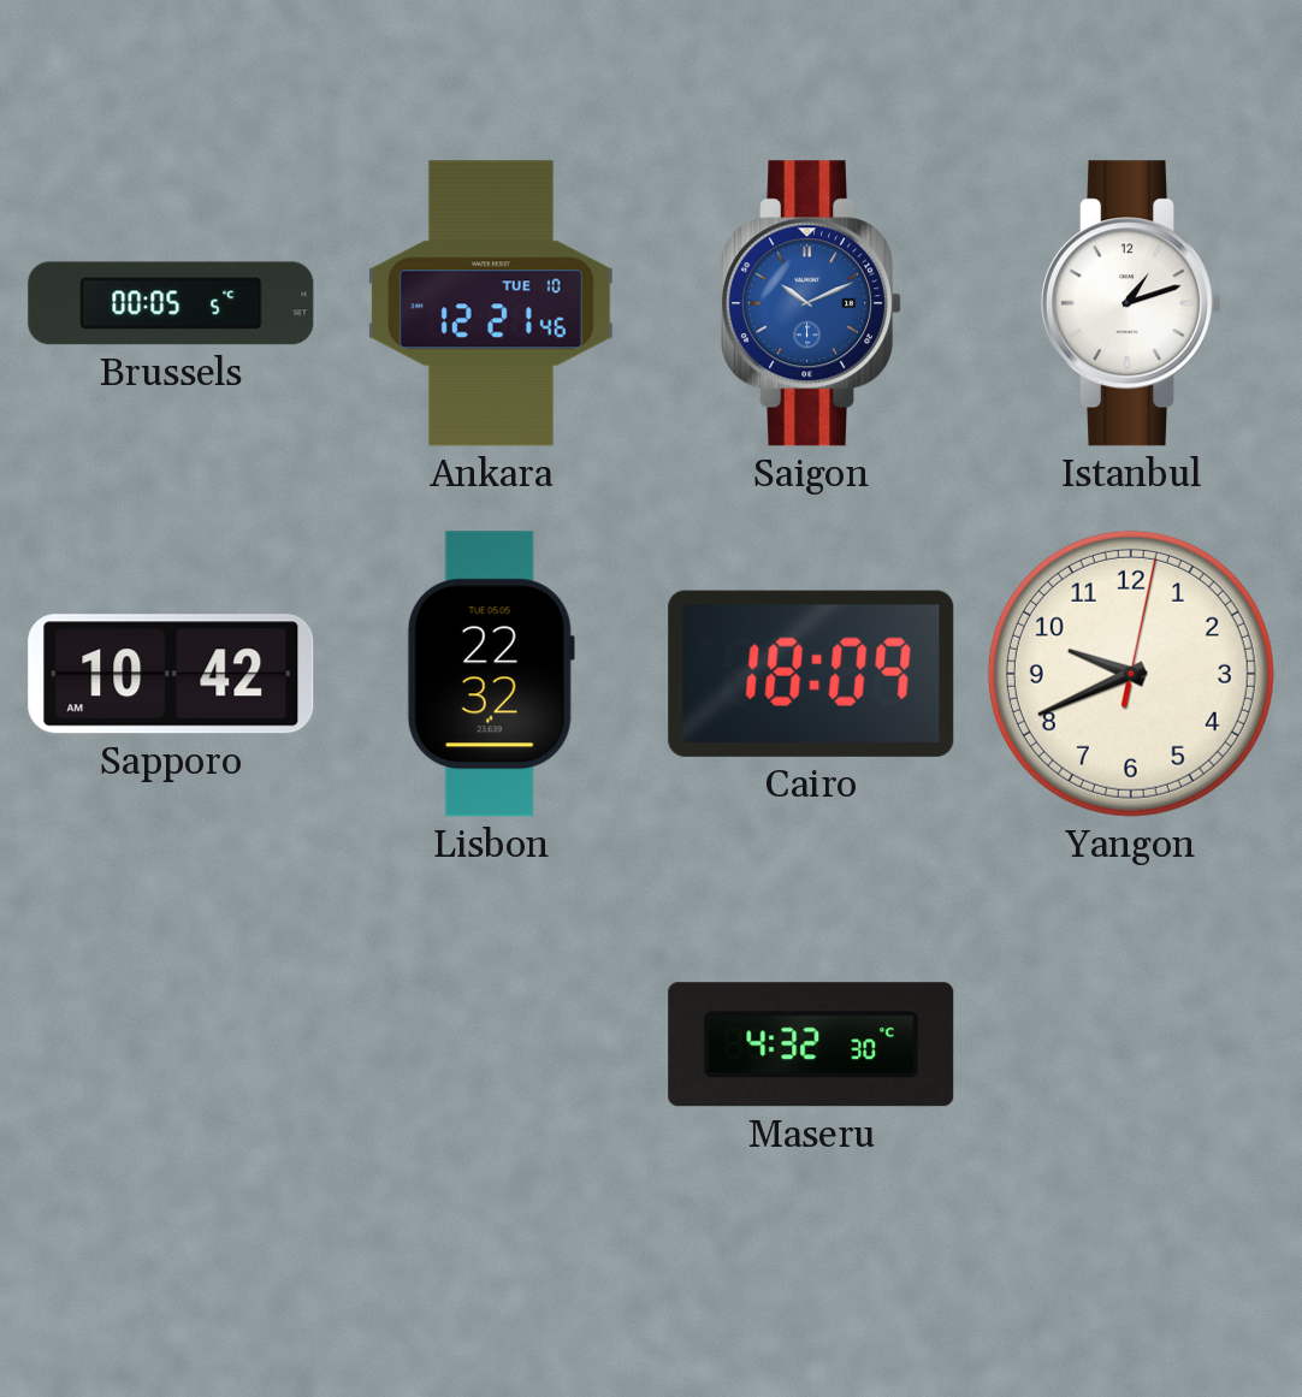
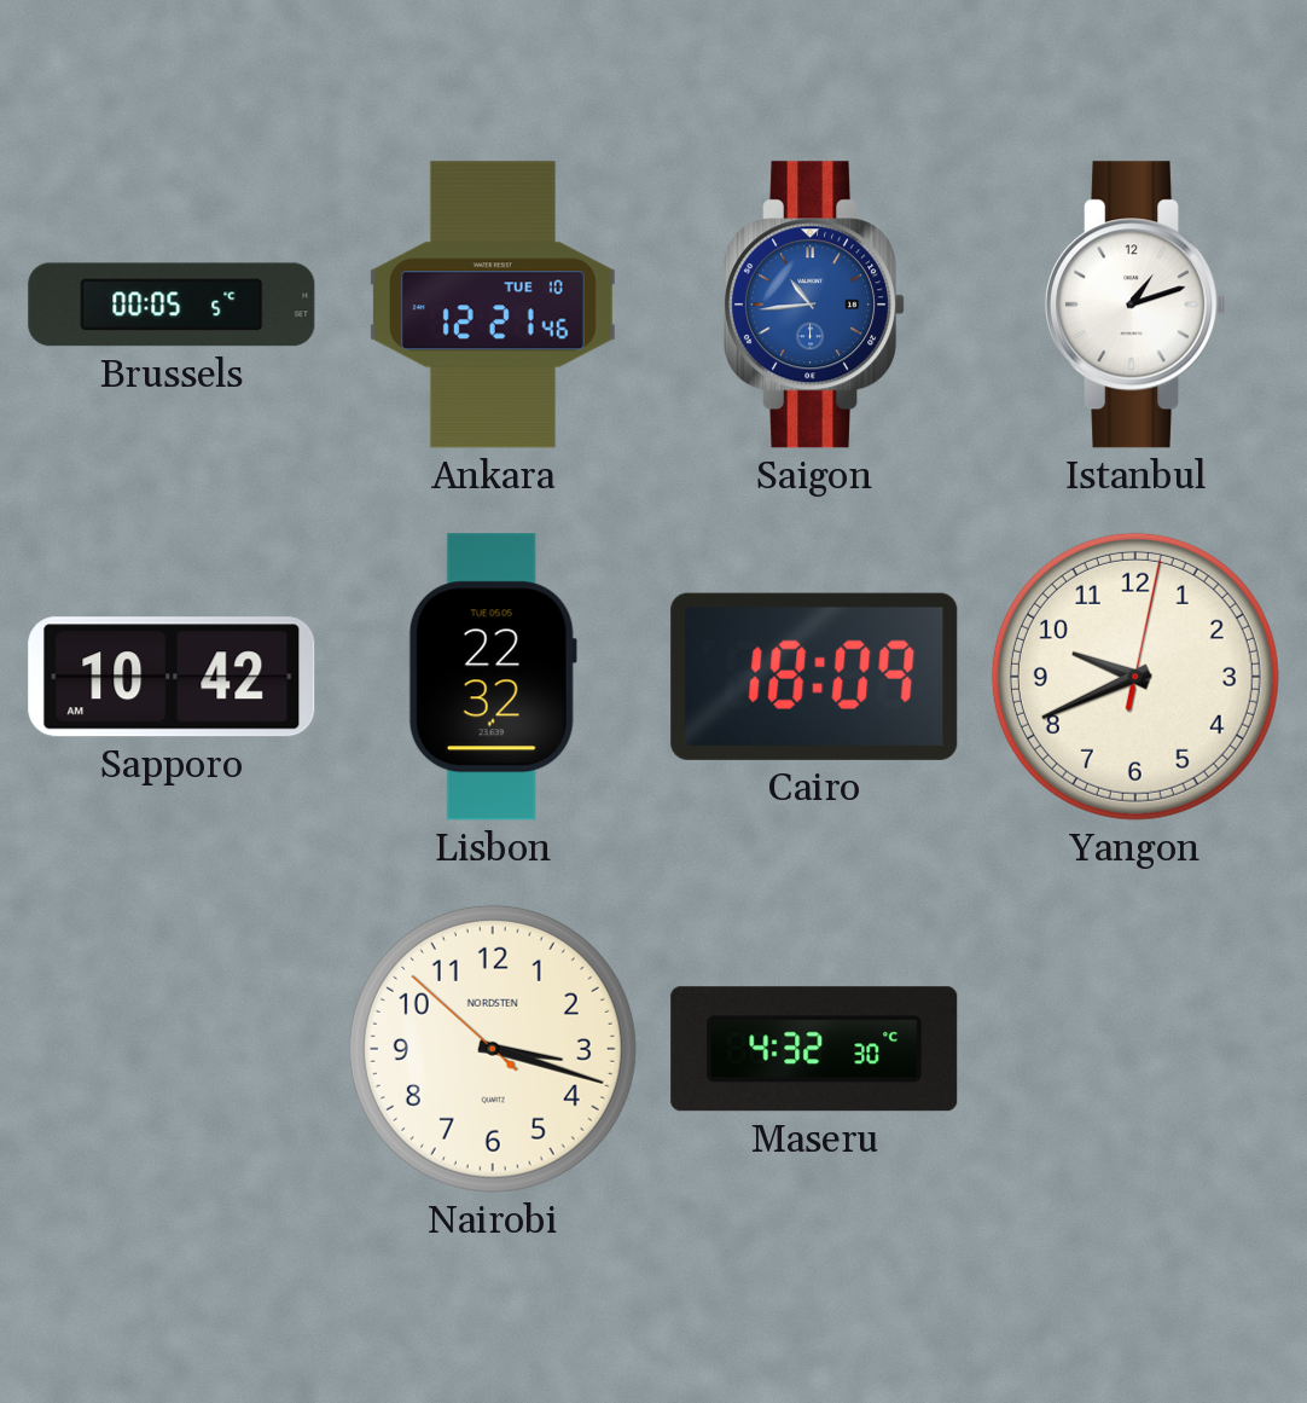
Saigon: 10:11 -> 10:44 (815, 305)
Nairobi: none -> 3:17 (493, 1049)
